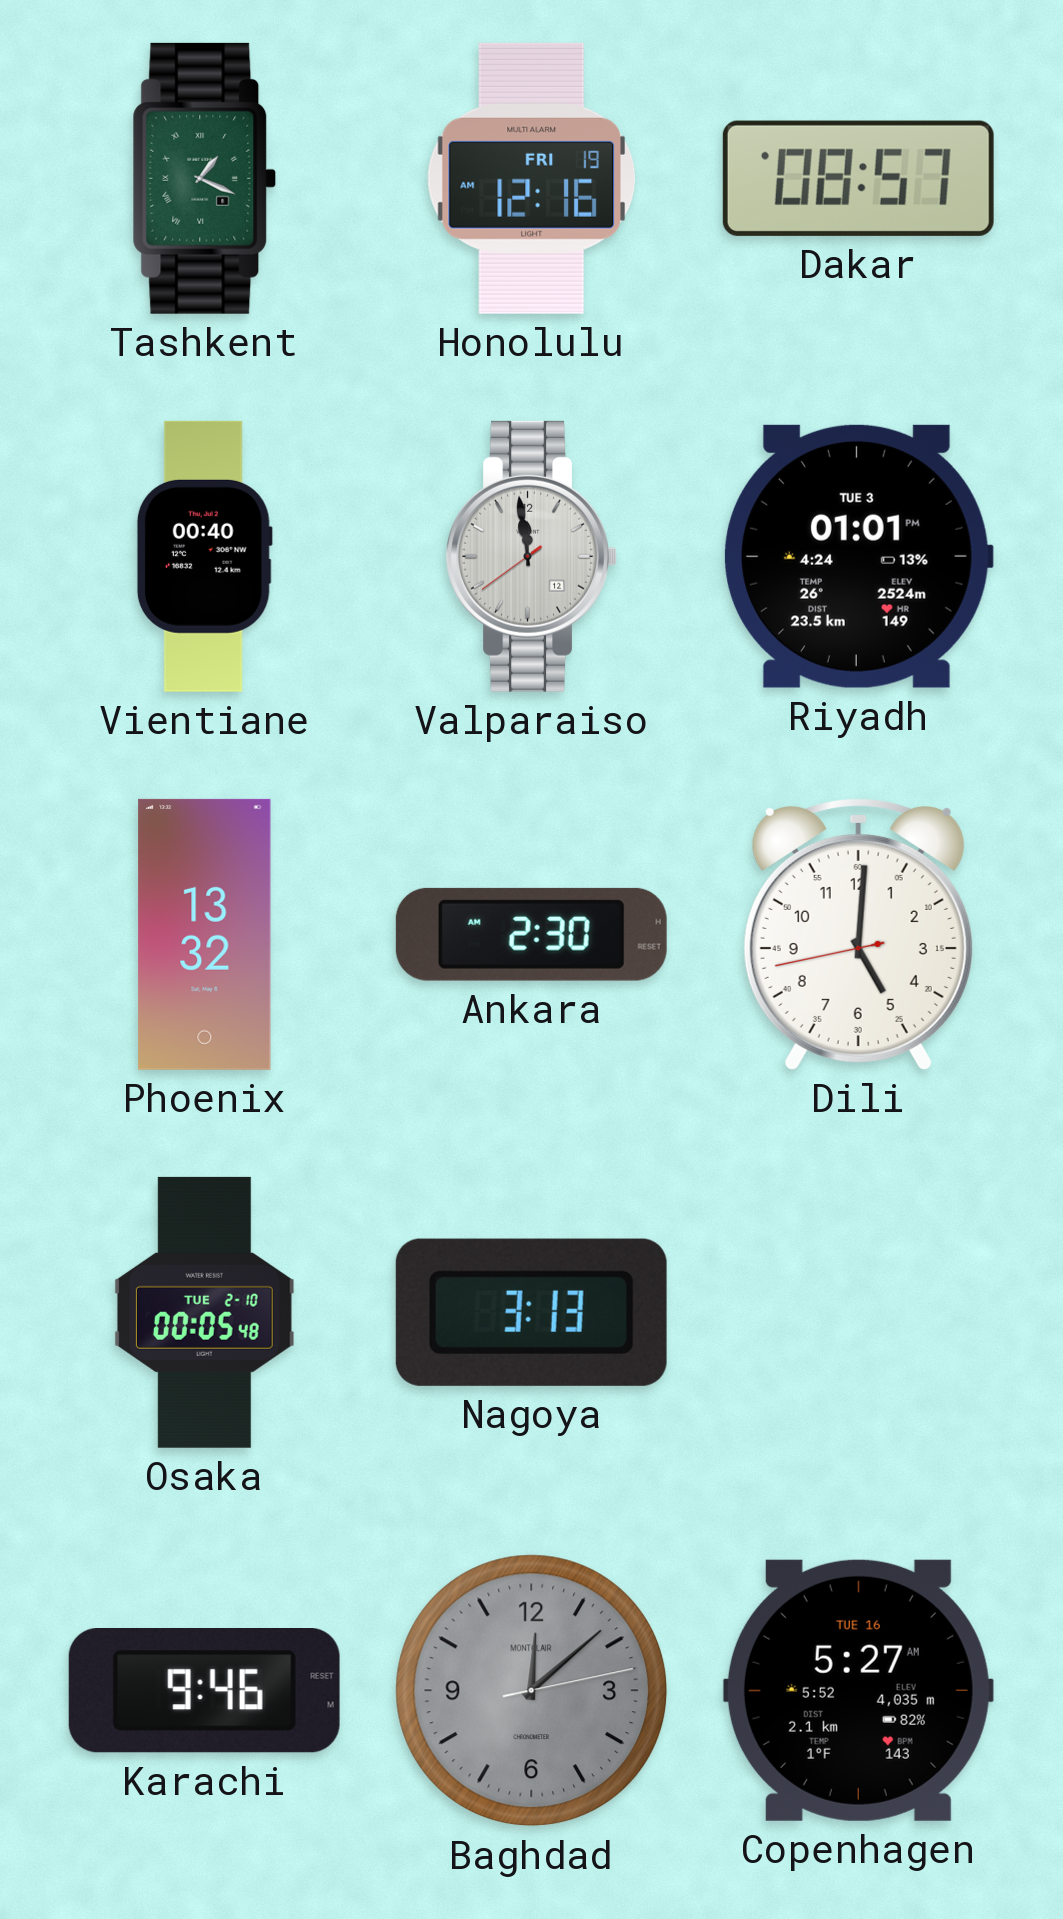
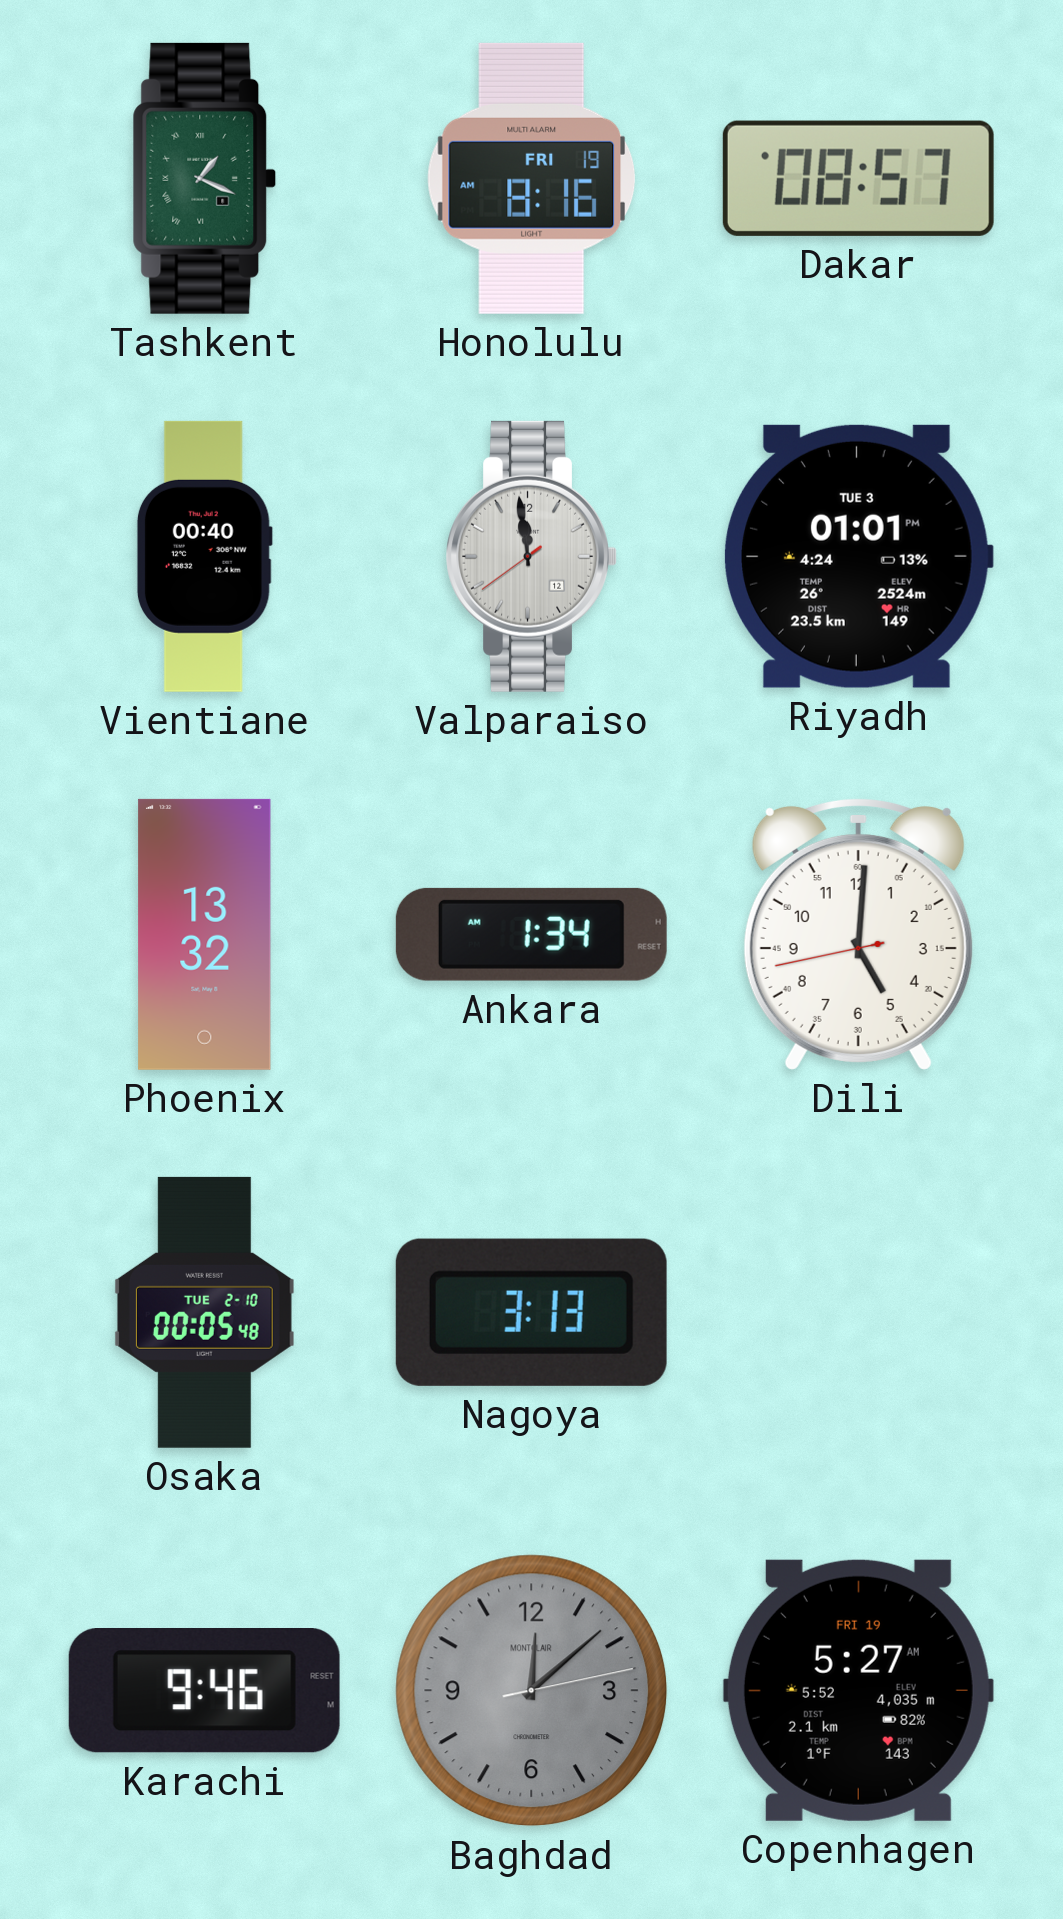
Honolulu: 12:16 -> 8:16 (532, 178)
Ankara: 2:30 -> 1:34 (531, 934)
Copenhagen date: TUE 16 -> FRI 19 (858, 1690)
